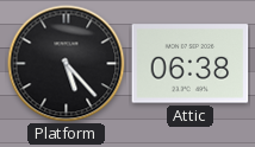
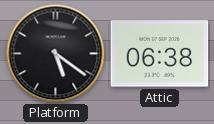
Platform: 5:23 -> 5:21 (56, 54)
